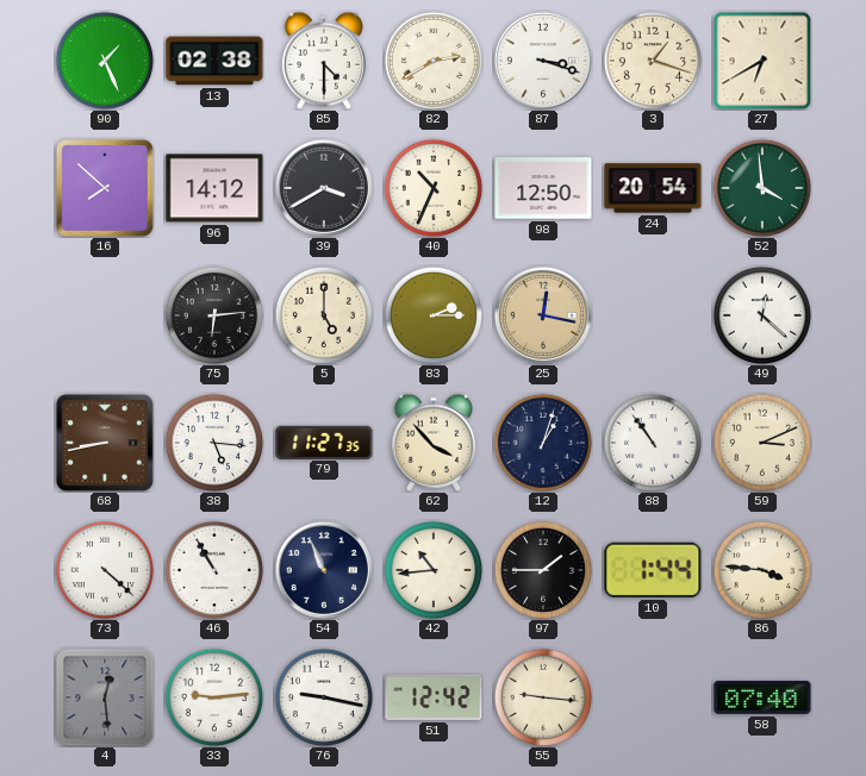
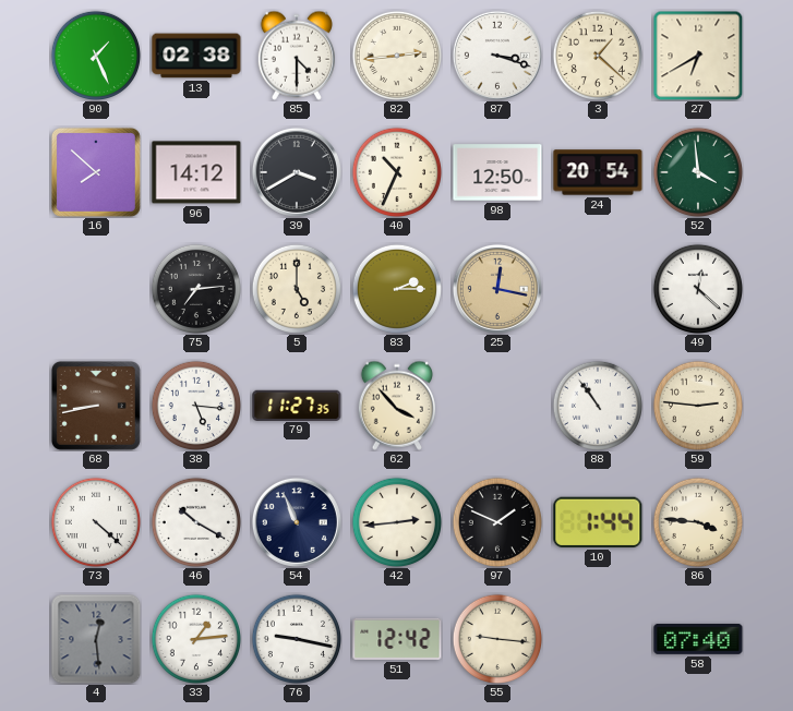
82: 2:40 -> 2:44 (396, 55)
3: 1:18 -> 1:22 (597, 55)
75: 6:14 -> 7:14 (195, 288)
12: 1:03 -> none (542, 442)
59: 3:11 -> 2:46 (697, 405)
46: 10:55 -> 10:20 (195, 521)
42: 10:44 -> 2:44 (396, 521)
97: 1:45 -> 1:49 (496, 521)
33: 9:14 -> 1:14 (195, 638)
